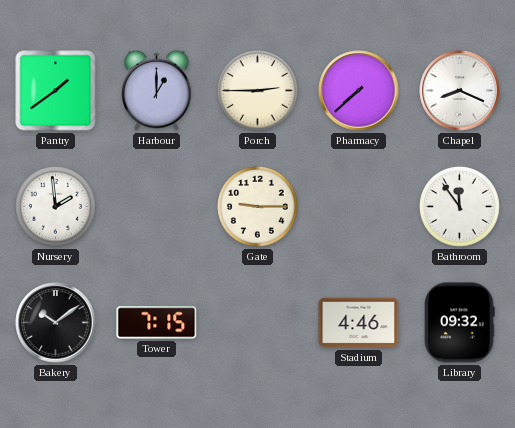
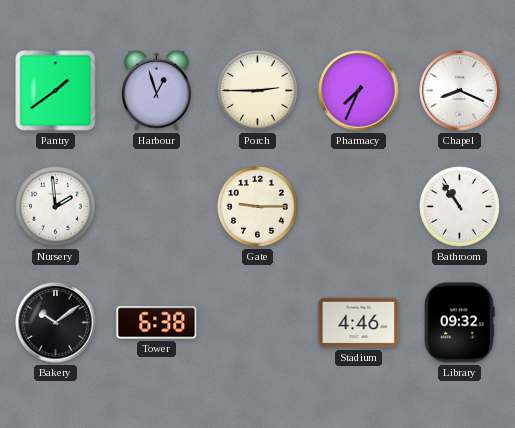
Harbour: 1:00 -> 12:57 (157, 90)
Pharmacy: 7:38 -> 7:34 (359, 91)
Bathroom: 11:54 -> 10:54 (460, 207)
Tower: 7:15 -> 6:38 (157, 323)
